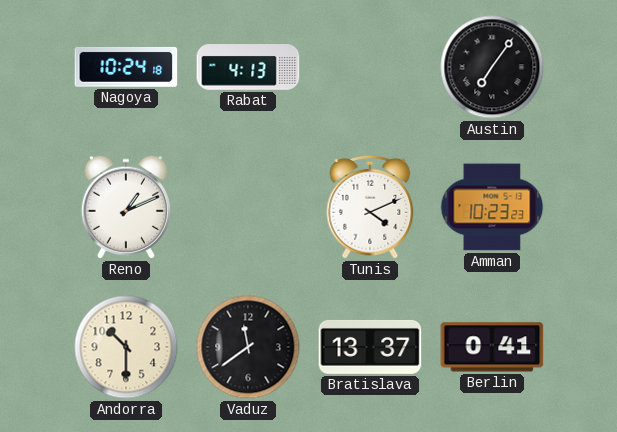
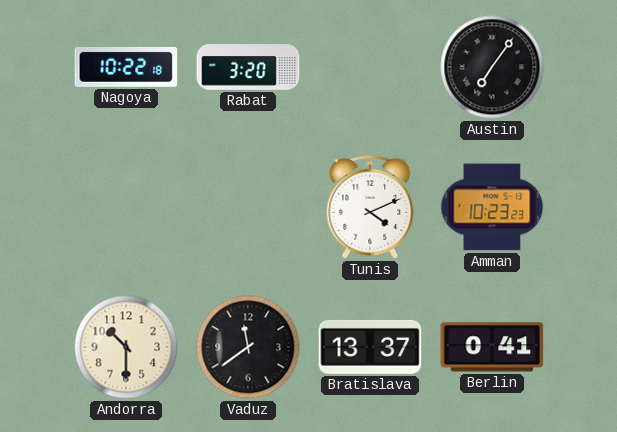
Nagoya: 10:24 -> 10:22 (126, 67)
Rabat: 4:13 -> 3:20 (248, 67)
Reno: 1:11 -> none (126, 207)
